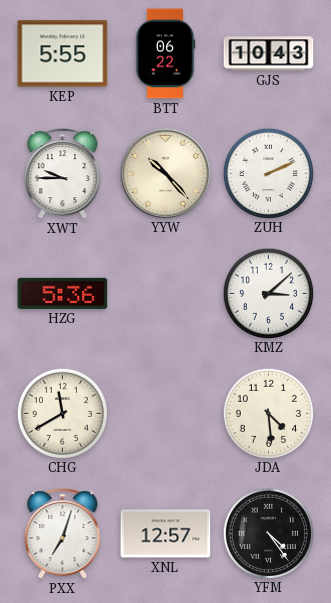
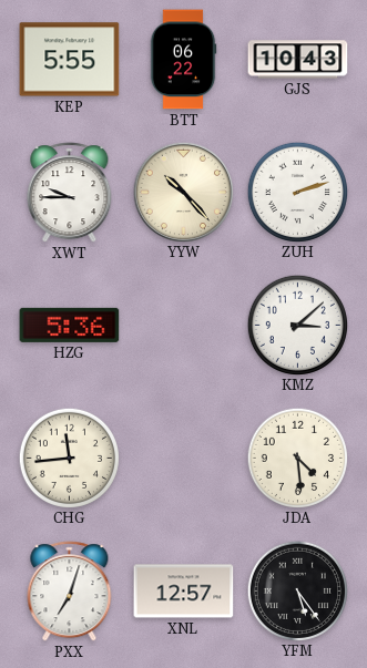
ZUH: 2:11 -> 2:12 (297, 192)
CHG: 11:40 -> 11:44 (69, 458)
YFM: 4:24 -> 5:24 (297, 590)
